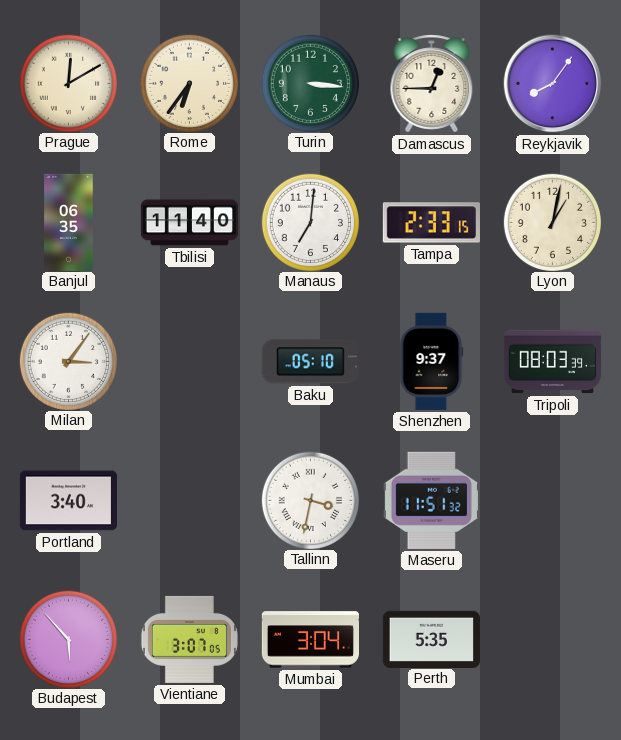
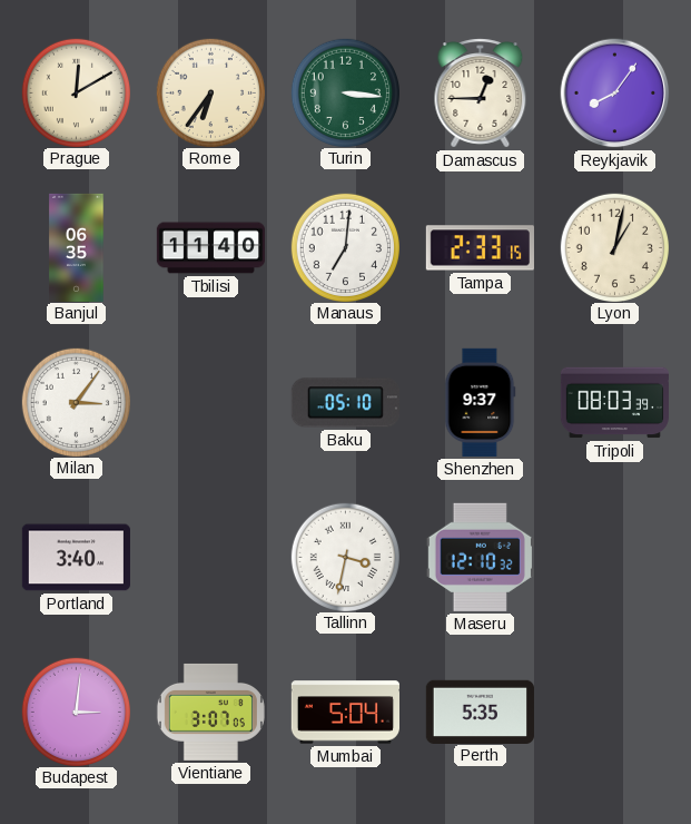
Maseru: 11:51 -> 12:10 (480, 557)
Budapest: 5:53 -> 3:01 (76, 712)
Mumbai: 3:04 -> 5:04 (345, 713)
